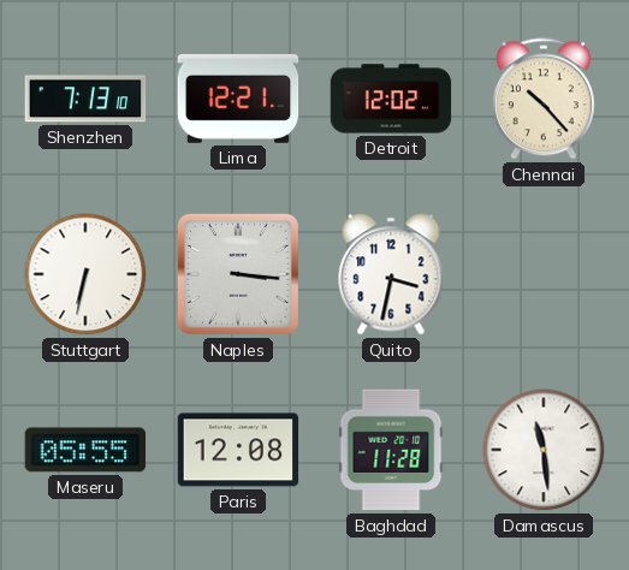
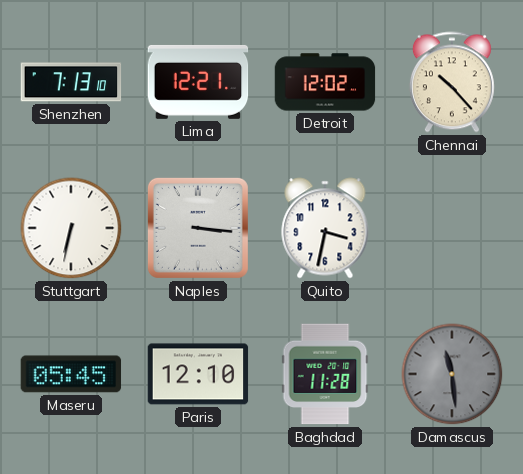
Maseru: 05:55 -> 05:45 (71, 374)
Paris: 12:08 -> 12:10 (198, 374)
Damascus dial: white -> grey (452, 374)
